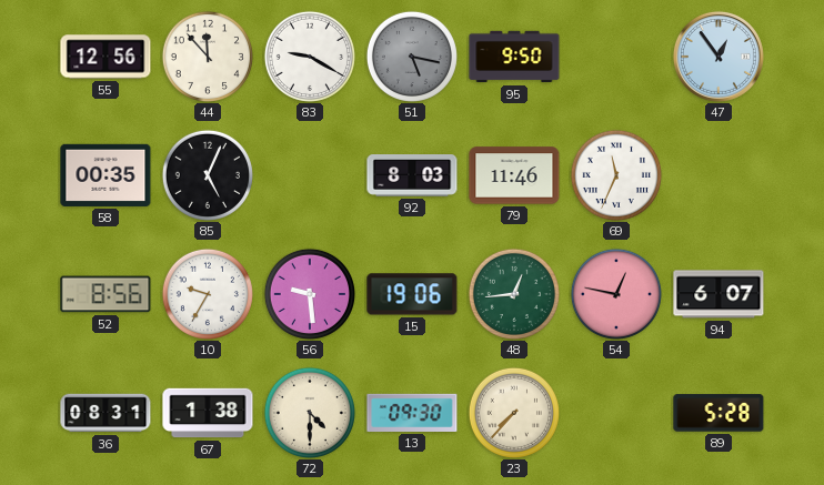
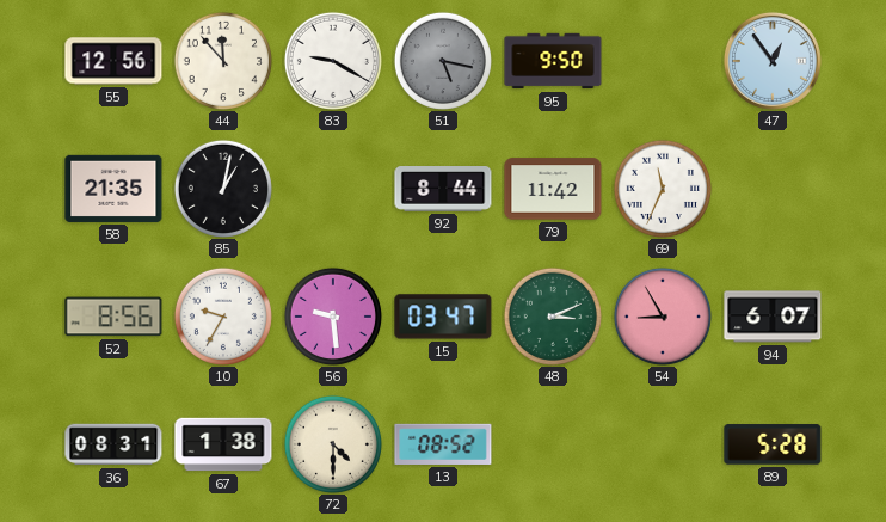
58: 00:35 -> 21:35 (113, 189)
85: 5:04 -> 1:02 (223, 189)
92: 8:03 -> 8:44 (443, 190)
79: 11:46 -> 11:42 (553, 189)
15: 19:06 -> 03:47 (443, 317)
48: 12:44 -> 3:11 (553, 317)
54: 12:47 -> 8:55 (663, 317)
13: 09:30 -> 08:52 (443, 444)
23: 7:37 -> none (514, 413)
